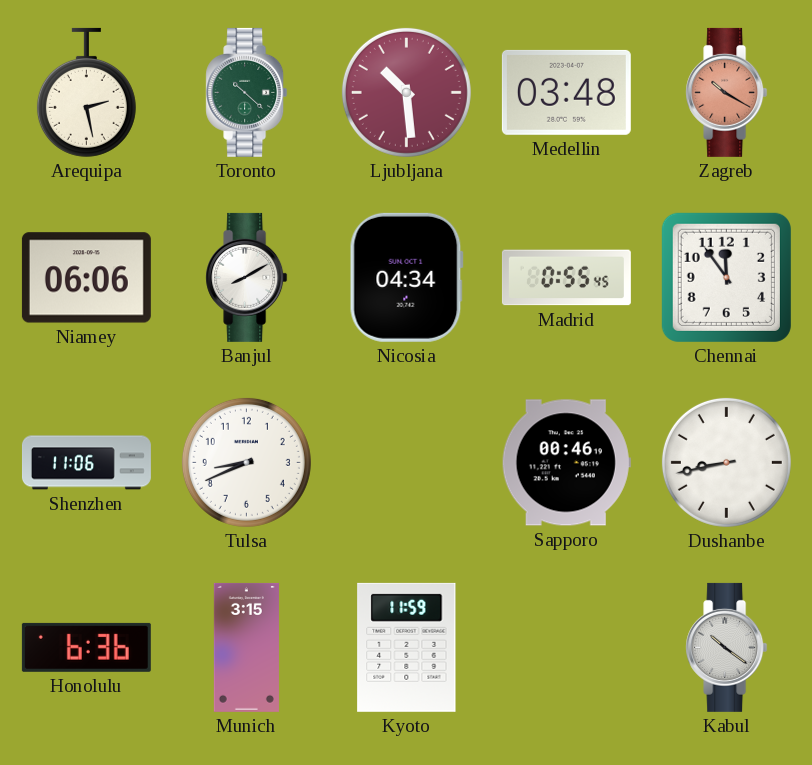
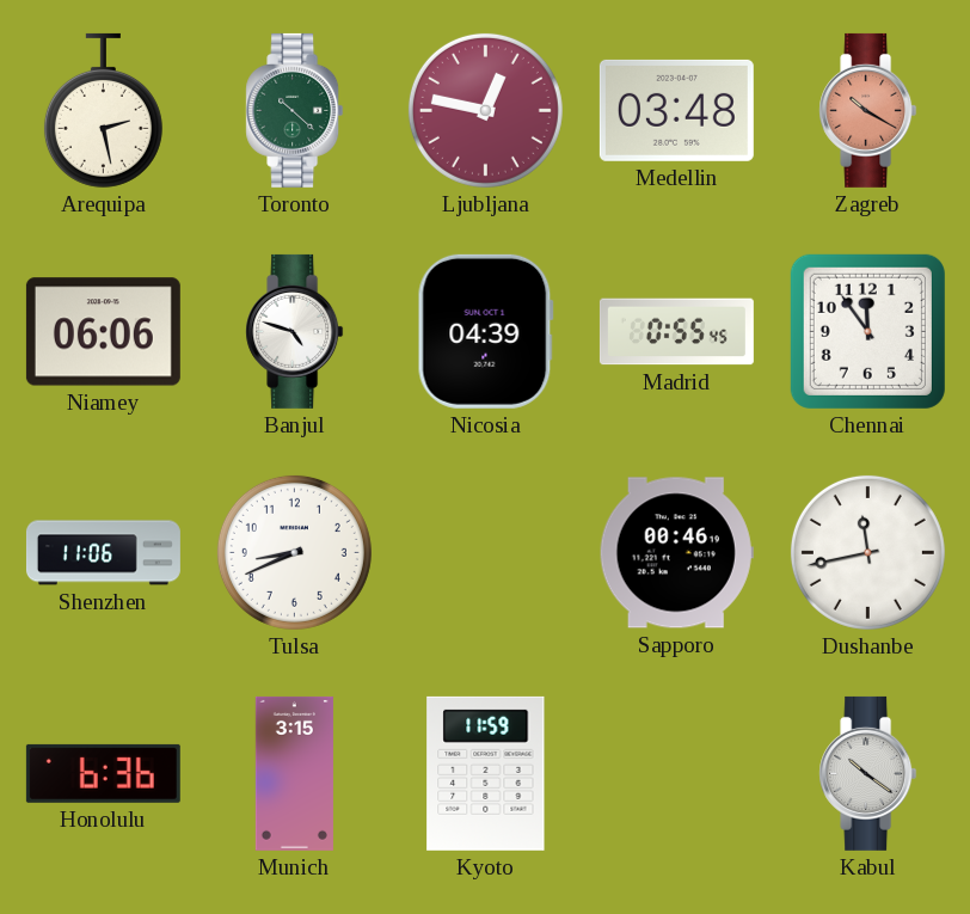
Ljubljana: 10:29 -> 12:47 (485, 110)
Banjul: 8:10 -> 4:48 (295, 331)
Nicosia: 04:34 -> 04:39 (485, 331)
Dushanbe: 8:43 -> 11:43 (867, 552)
